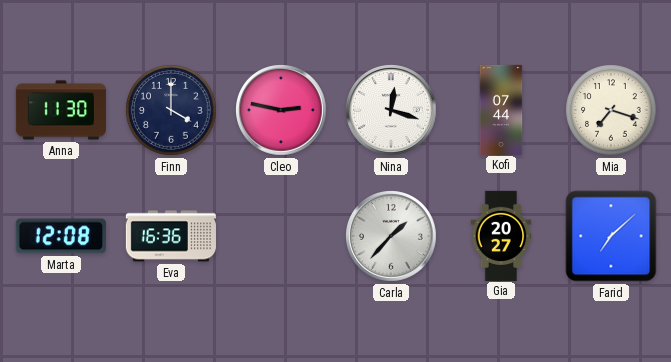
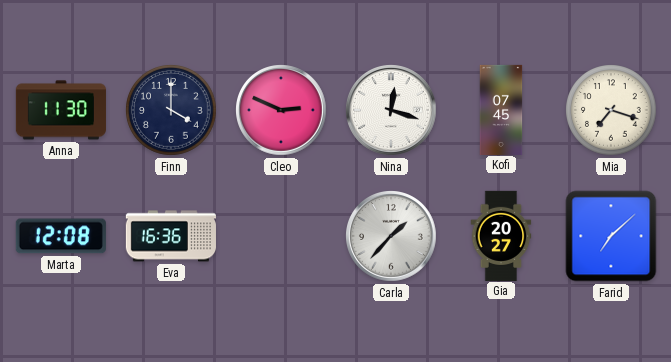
Cleo: 2:47 -> 2:49 (282, 111)
Kofi: 07:44 -> 07:45 (501, 109)
